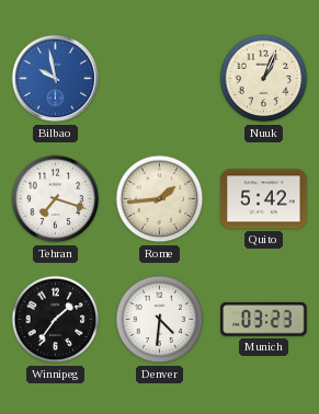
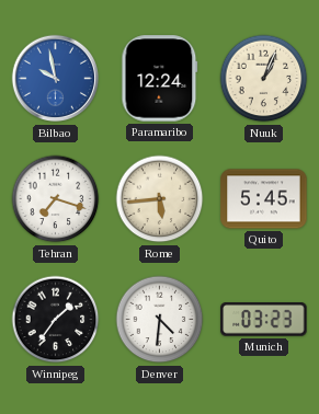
Paramaribo: none -> 12:24 (160, 79)
Rome: 1:44 -> 5:44 (160, 199)
Quito: 5:42 -> 5:45 (264, 199)
